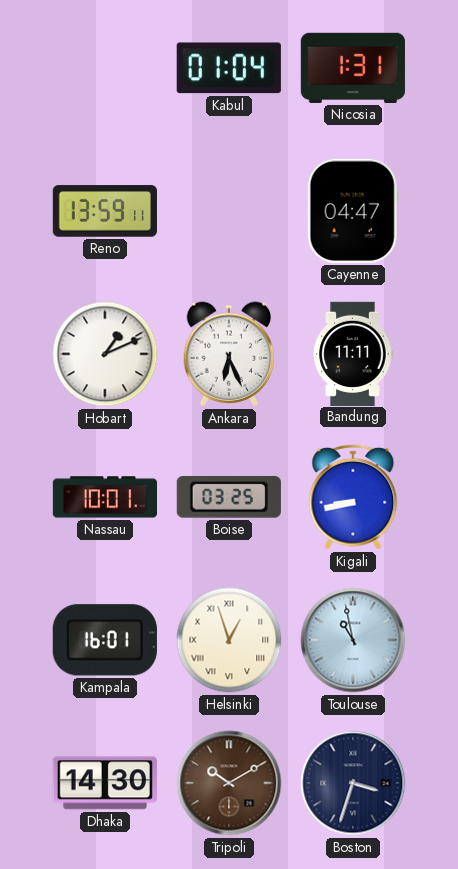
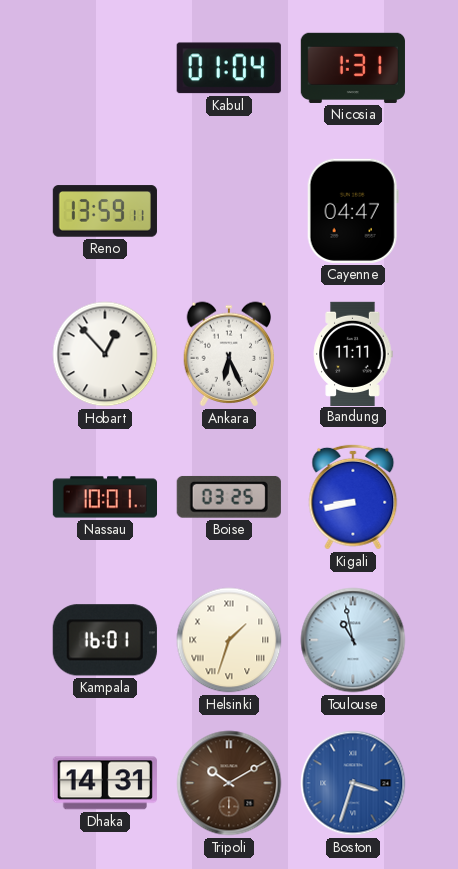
Hobart: 1:11 -> 12:53 (105, 354)
Helsinki: 12:57 -> 1:33 (229, 640)
Dhaka: 14:30 -> 14:31 (105, 783)
Boston dial: navy -> blue (353, 783)
